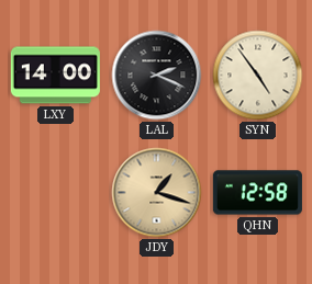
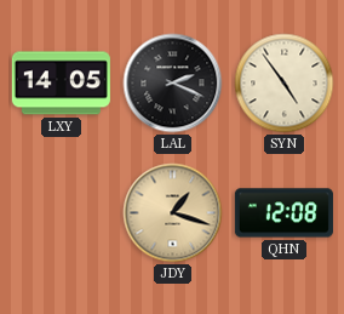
LXY: 14:00 -> 14:05 (61, 84)
QHN: 12:58 -> 12:08 (283, 213)
